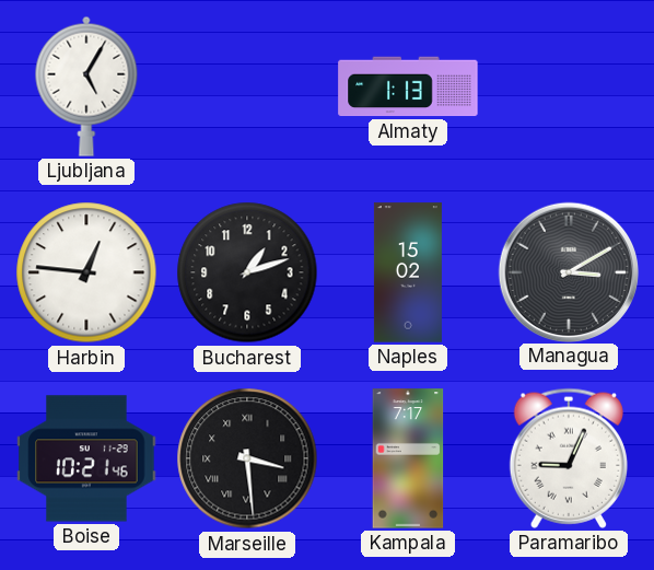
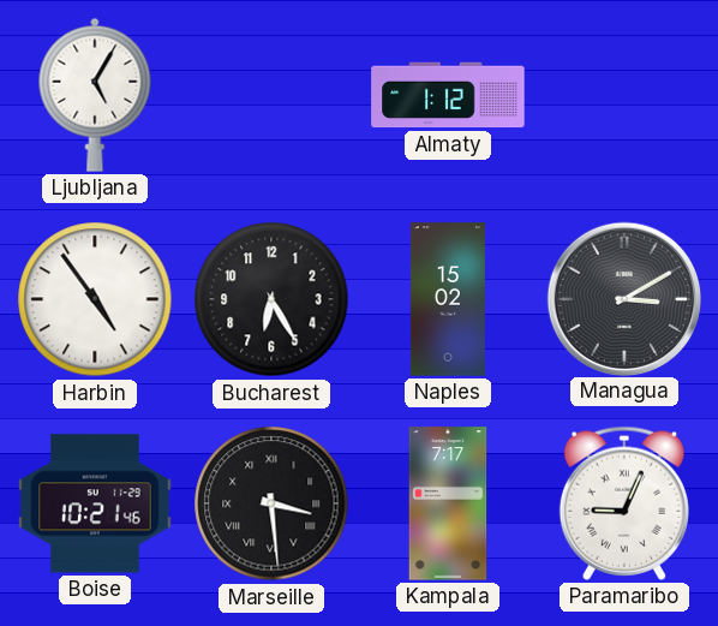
Almaty: 1:13 -> 1:12 (448, 95)
Harbin: 12:46 -> 4:54 (95, 299)
Bucharest: 1:12 -> 6:25 (271, 299)
